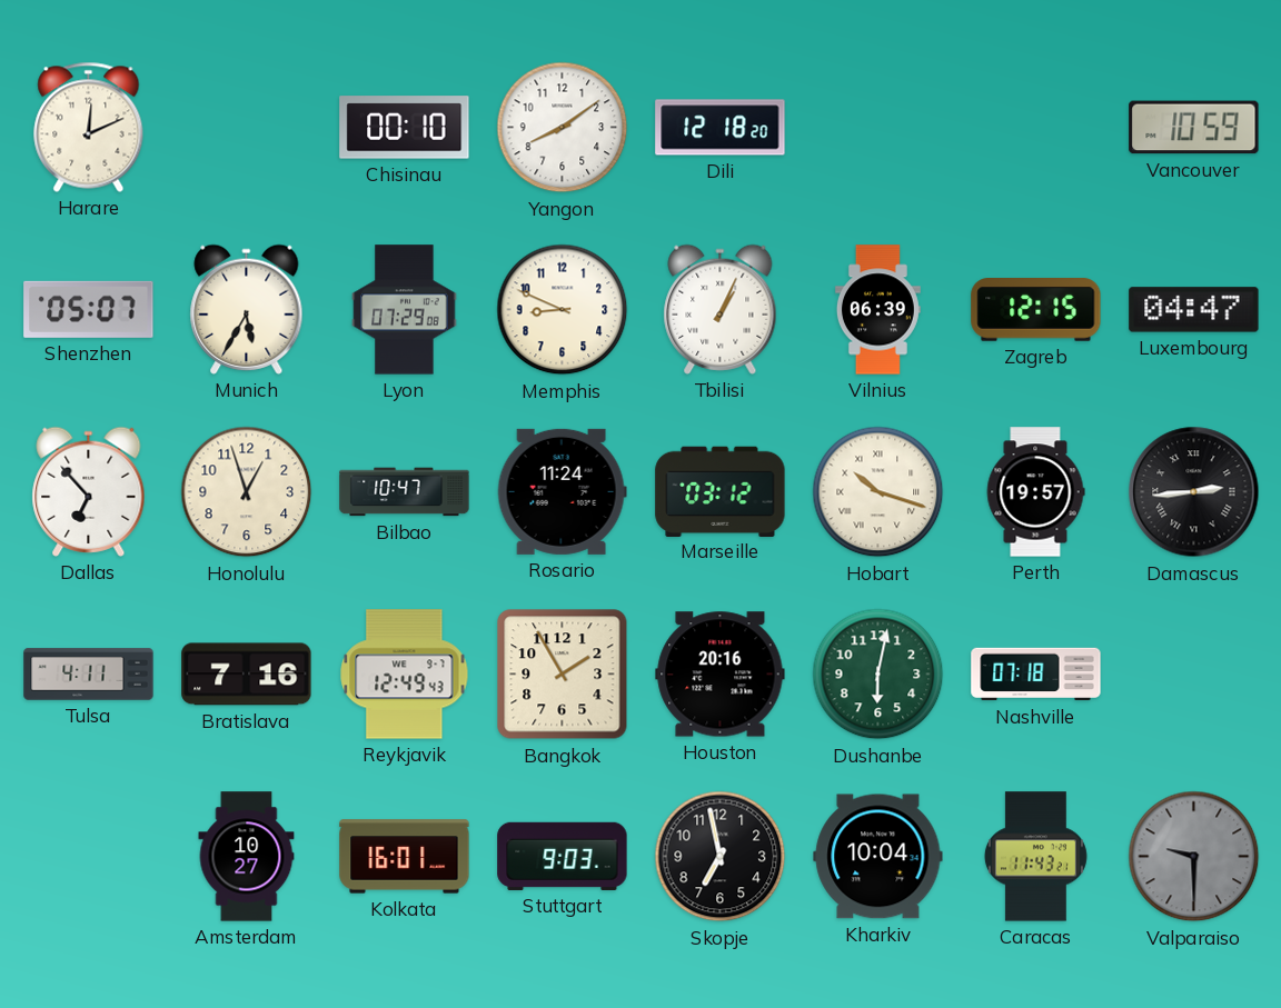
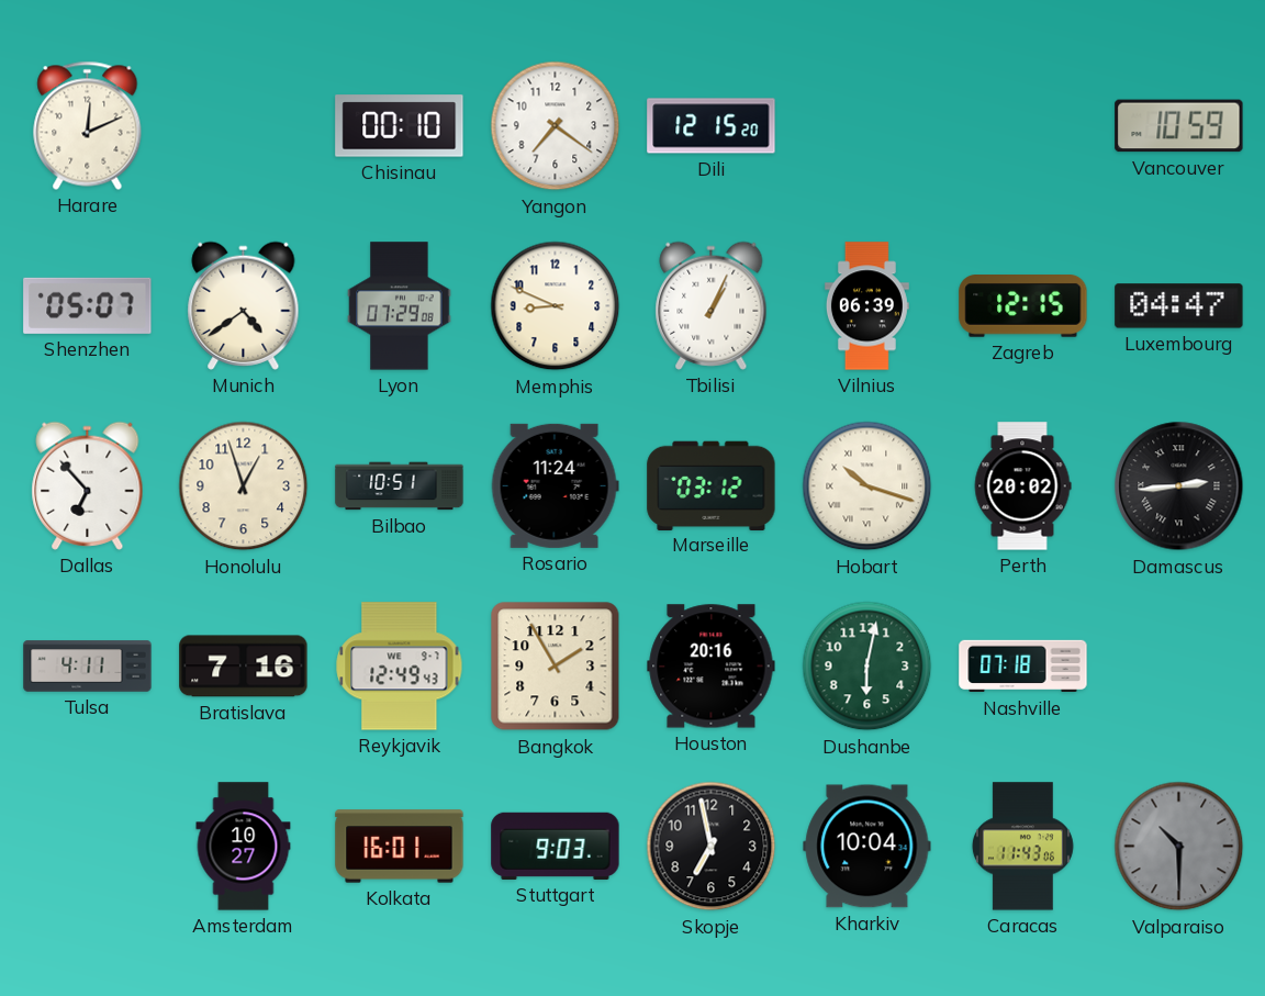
Yangon: 8:09 -> 7:21 (556, 126)
Dili: 12:18 -> 12:15 (712, 126)
Munich: 5:35 -> 4:39 (244, 305)
Bilbao: 10:47 -> 10:51 (400, 486)
Perth: 19:57 -> 20:02 (1022, 486)
Caracas: 11:43:21 -> 11:43:06 (1022, 847)
Valparaiso: 9:30 -> 10:30 (1179, 847)
